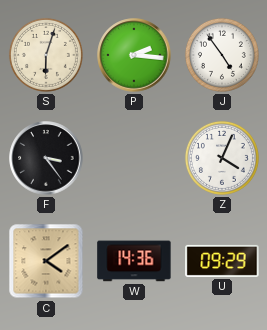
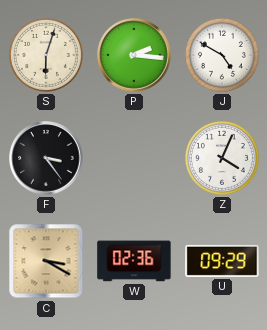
J: 4:54 -> 4:50 (222, 55)
C: 4:09 -> 3:20 (46, 261)
W: 14:36 -> 02:36 (134, 261)
